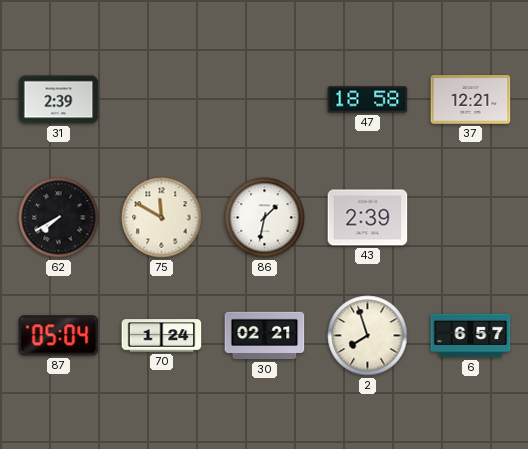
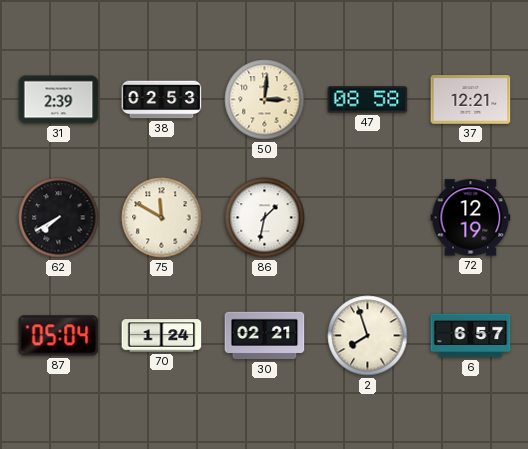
38: none -> 02:53 (162, 100)
50: none -> 3:01 (265, 100)
47: 18:58 -> 08:58 (368, 100)
43: 2:39 -> none (368, 218)
72: none -> 12:19 (471, 218)
